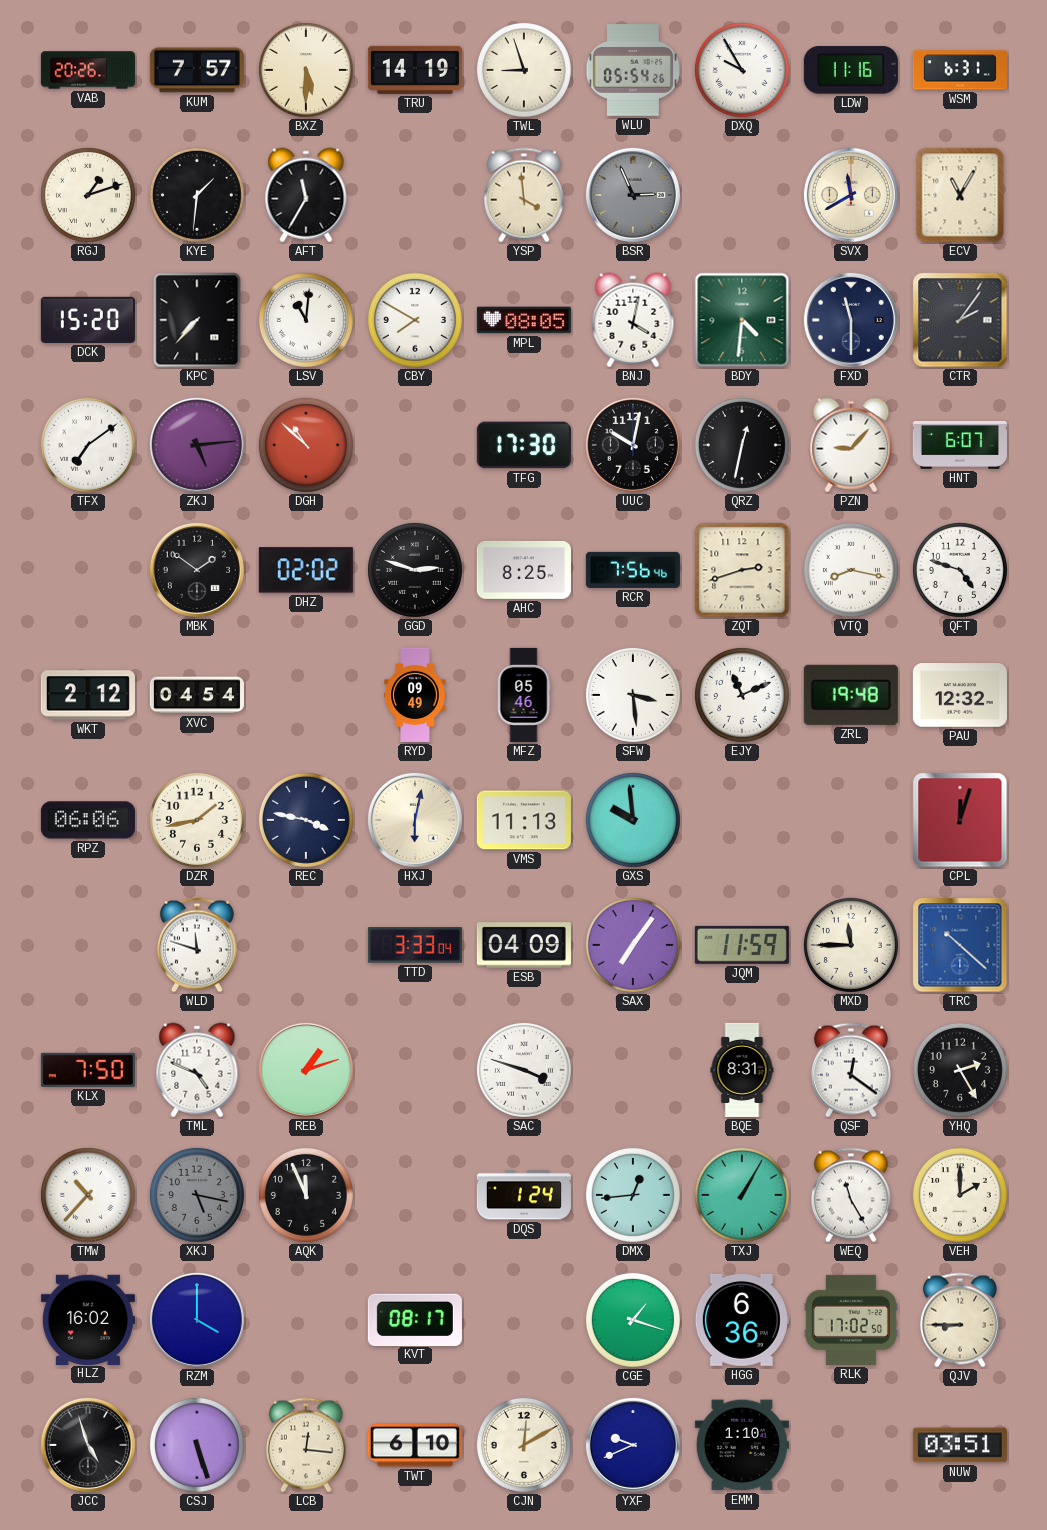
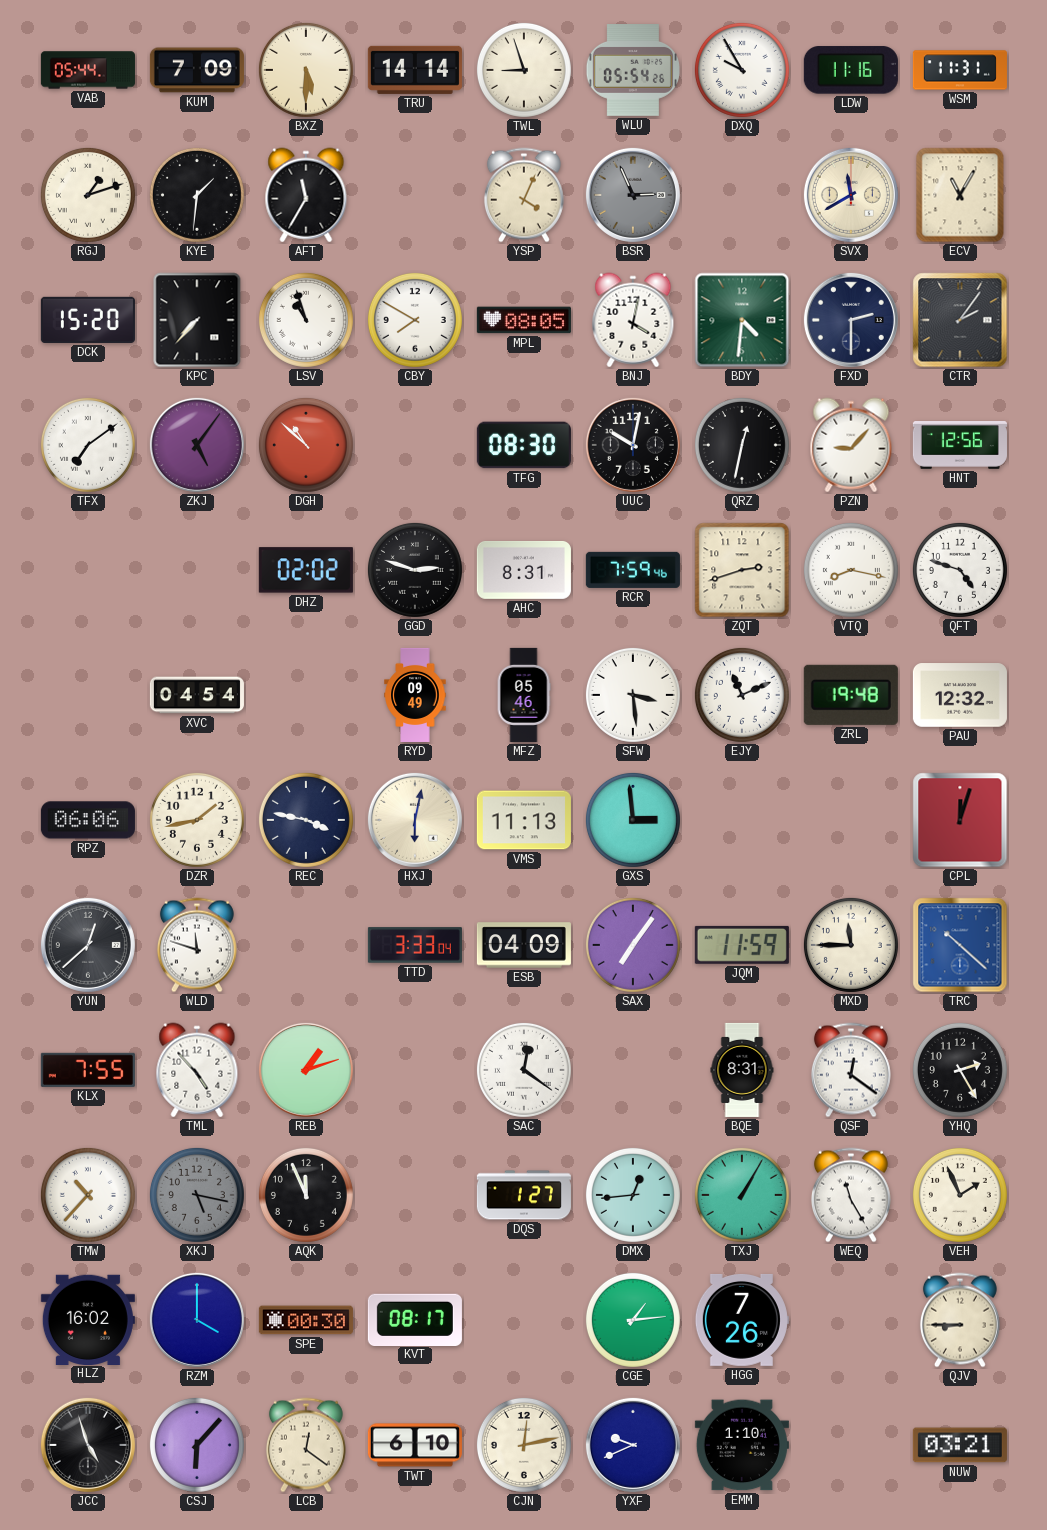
VAB: 20:26 -> 05:44 (88, 70)
KUM: 7:57 -> 7:09 (197, 70)
TRU: 14:19 -> 14:14 (415, 70)
WSM: 6:31 -> 11:31 (960, 70)
YSP: 3:59 -> 4:04 (524, 195)
LSV: 11:01 -> 10:57 (306, 320)
FXD: 11:30 -> 2:30 (851, 320)
ZKJ: 5:14 -> 5:06 (197, 445)
TFG: 17:30 -> 08:30 (524, 445)
HNT: 6:07 -> 12:56 (960, 446)
MBK: 1:51 -> none (197, 570)
AHC: 8:25 -> 8:31 (524, 570)
RCR: 7:56 -> 7:59 (633, 570)
WKT: 2:12 -> none (88, 695)
GXS: 9:59 -> 2:59 (633, 820)
YUN: none -> 12:38 (88, 945)
KLX: 7:50 -> 7:55 (88, 1070)
TML: 4:49 -> 4:53 (197, 1070)
SAC: 3:48 -> 12:21 (524, 1070)
DQS: 1:24 -> 1:27 (524, 1195)
VEH: 2:00 -> 1:56 (960, 1195)
SPE: none -> 00:30 (306, 1320)
CGE: 1:18 -> 1:14 (633, 1320)
HGG: 6:36 -> 7:26 (742, 1320)
RLK: 17:02 -> none (851, 1320)
CSJ: 5:27 -> 6:07 (197, 1445)
LCB: 12:16 -> 12:21 (306, 1445)
CJN: 12:10 -> 12:13 (524, 1445)
NUW: 03:51 -> 03:21 (960, 1445)
